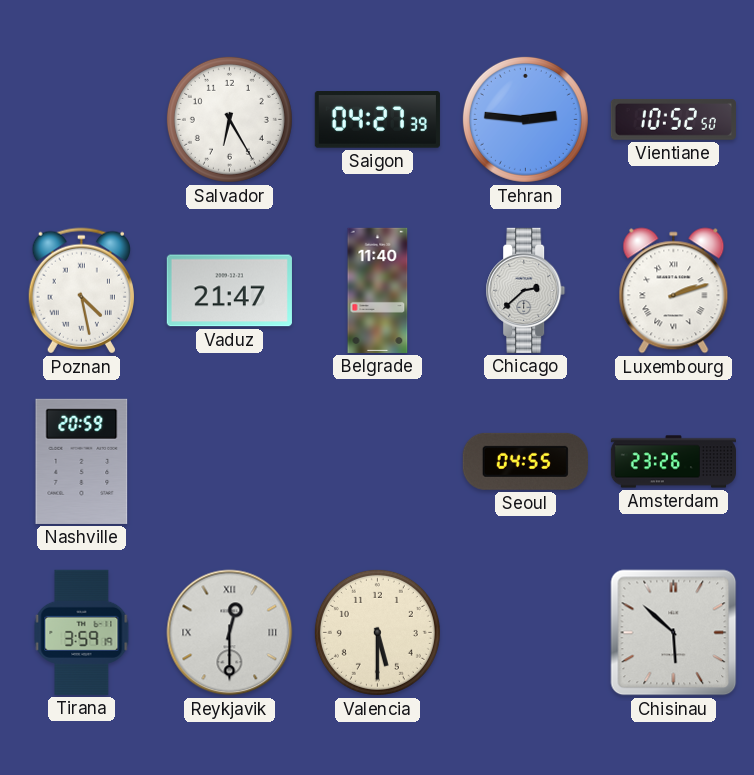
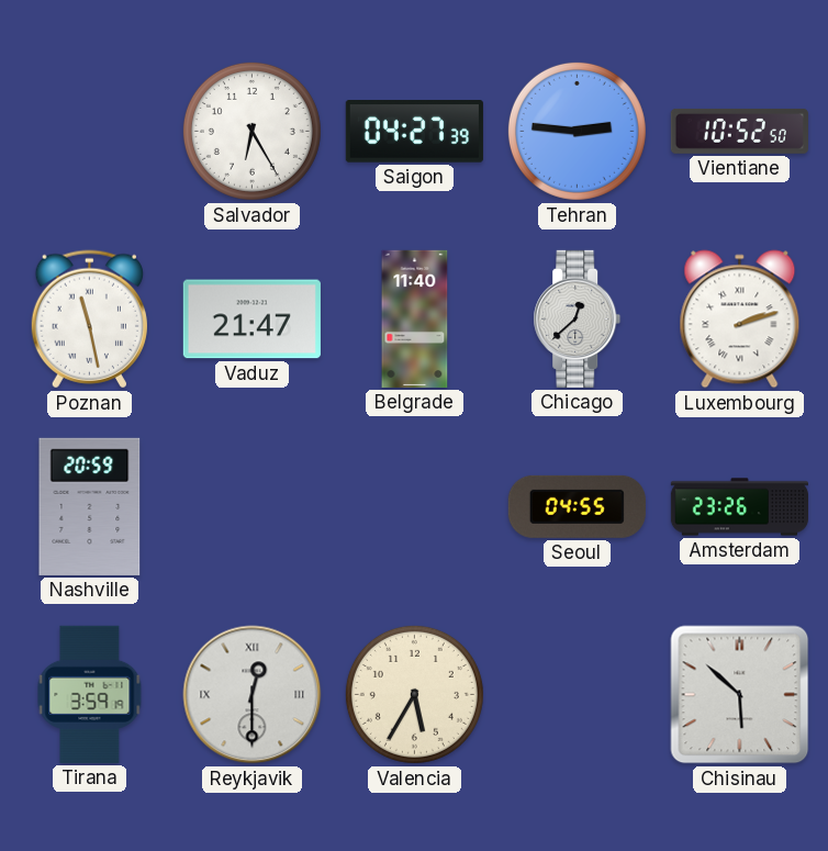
Poznan: 4:28 -> 11:28 (89, 320)
Chicago: 2:38 -> 12:38 (578, 318)
Valencia: 5:30 -> 5:35 (414, 694)
